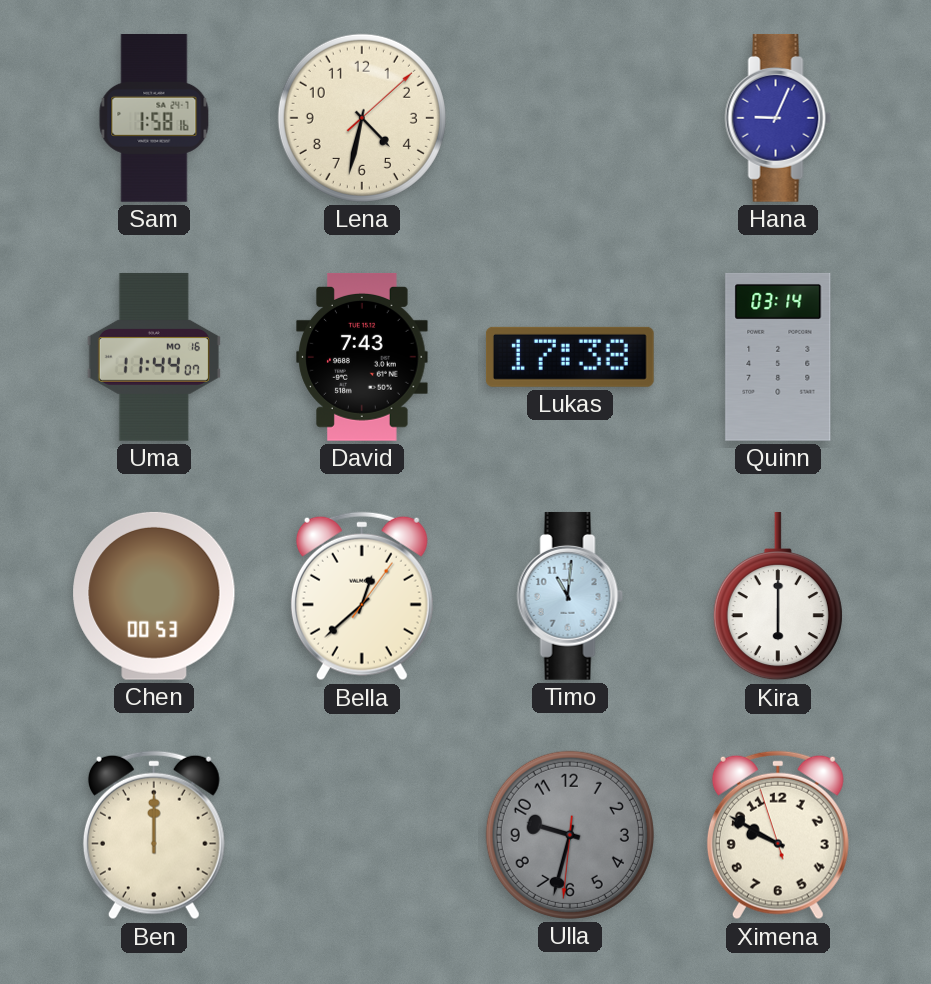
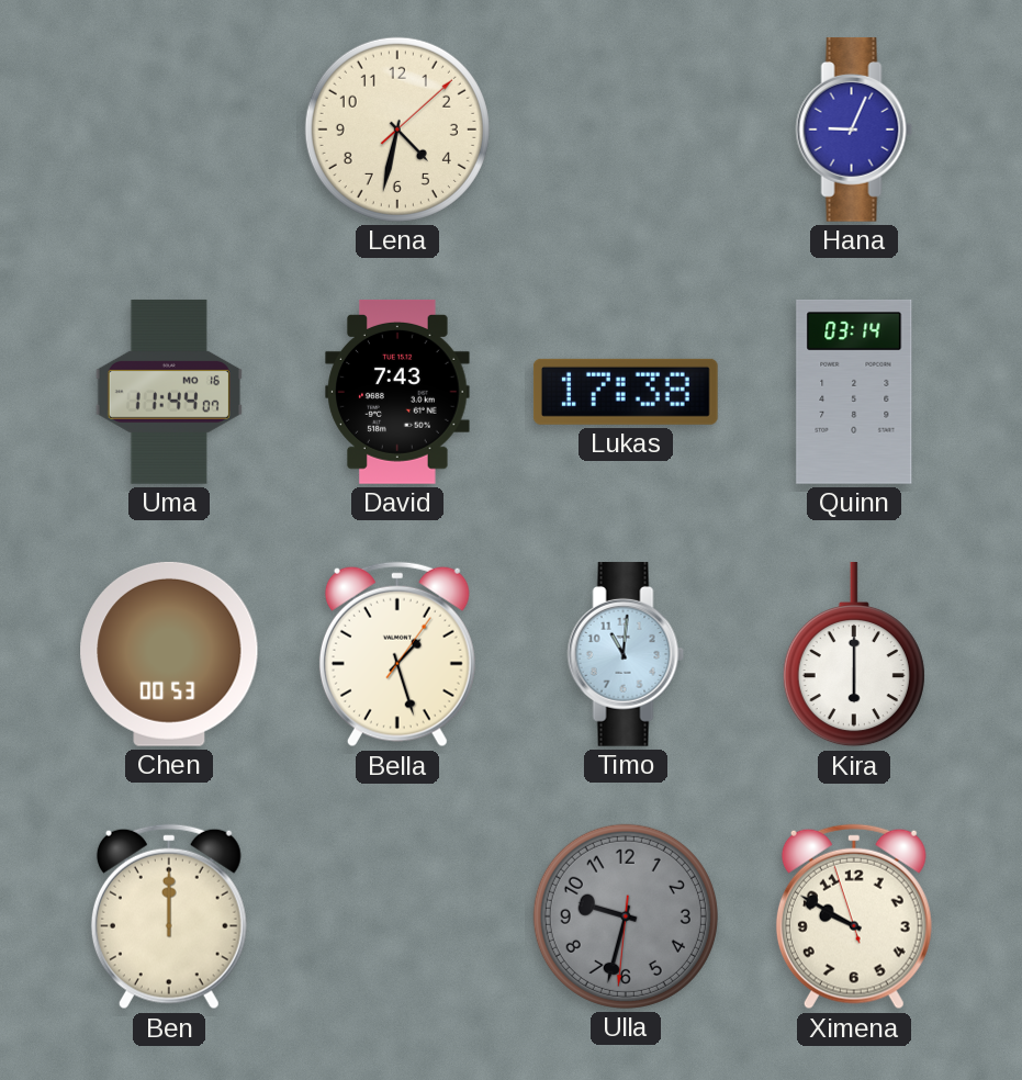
Sam: 1:58 -> none (154, 119)
Bella: 12:38 -> 1:27 (397, 654)
